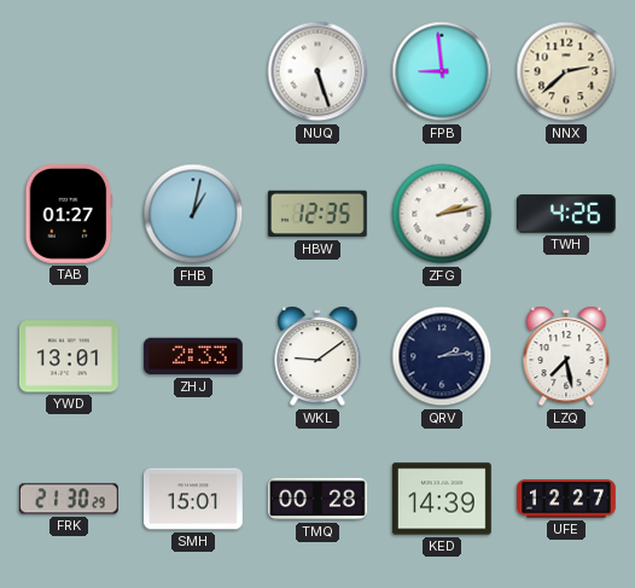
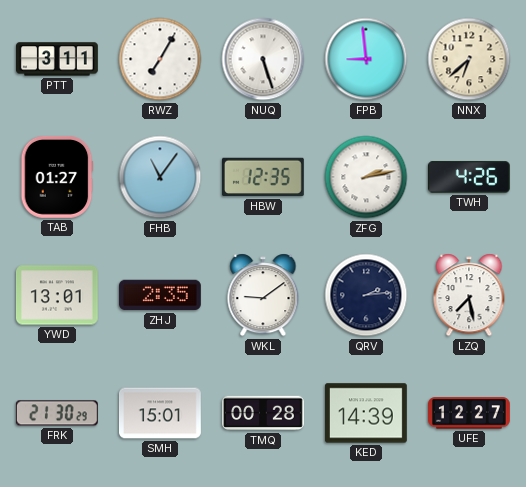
PTT: none -> 3:11 (58, 59)
RWZ: none -> 7:05 (160, 59)
NNX: 2:38 -> 6:38 (469, 59)
FHB: 1:02 -> 11:06 (160, 177)
ZHJ: 2:33 -> 2:35 (160, 295)
